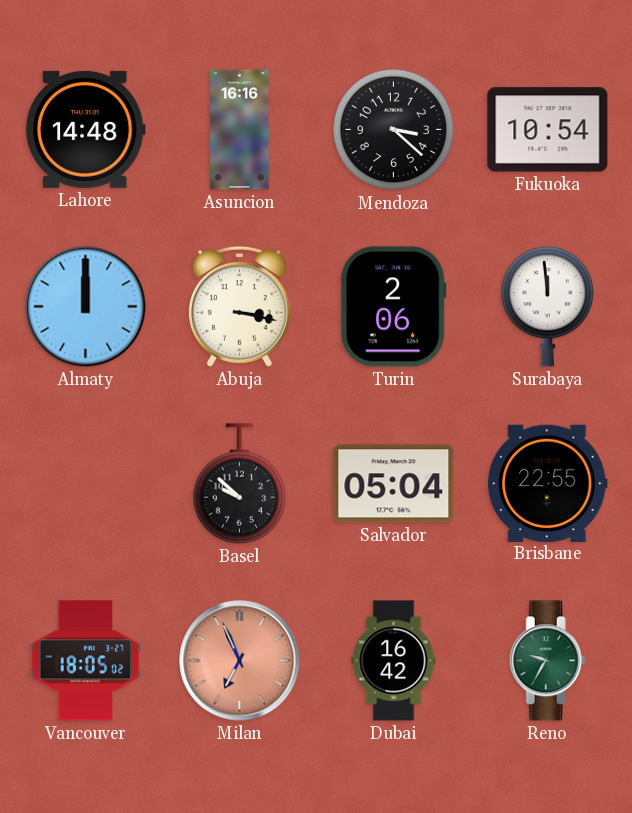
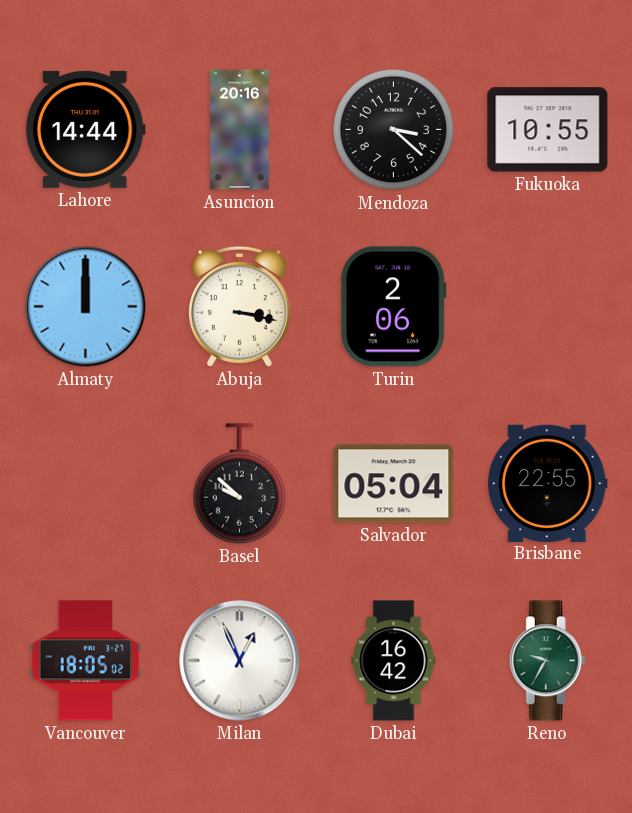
Lahore: 14:48 -> 14:44 (85, 129)
Asuncion: 16:16 -> 20:16 (240, 130)
Fukuoka: 10:54 -> 10:55 (548, 130)
Surabaya: 11:59 -> none (548, 306)
Milan: 6:56 -> 12:56 (240, 661)
Milan dial: salmon -> white (240, 661)
